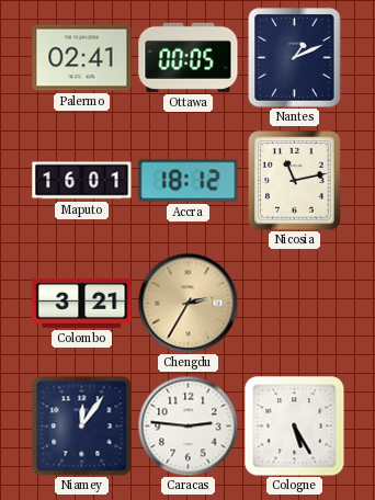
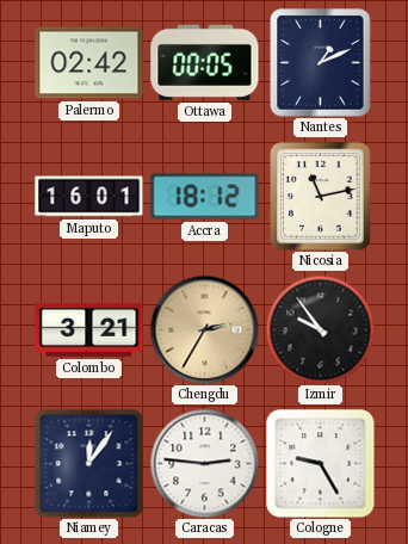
Palermo: 02:41 -> 02:42 (89, 63)
Izmir: none -> 9:54 (320, 329)
Cologne: 5:25 -> 9:25 (321, 464)
